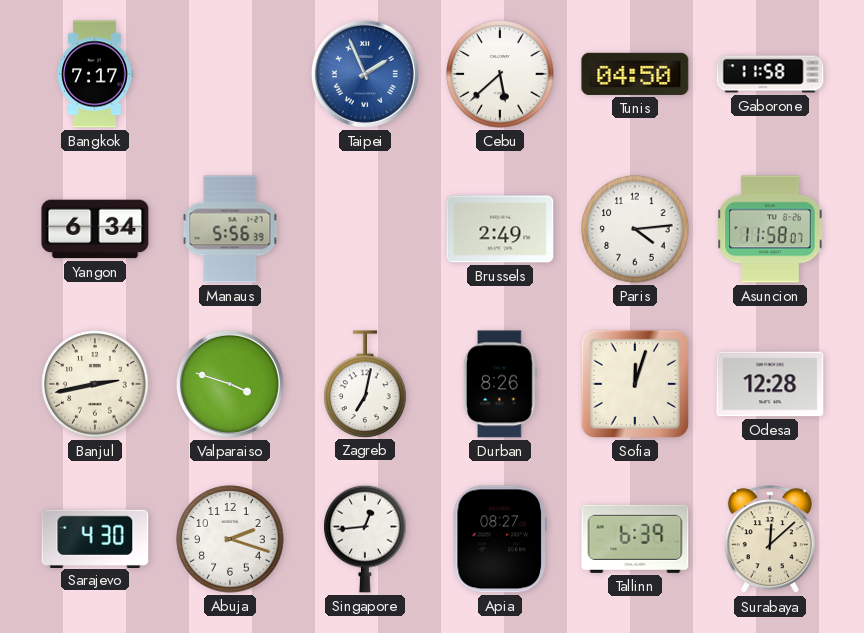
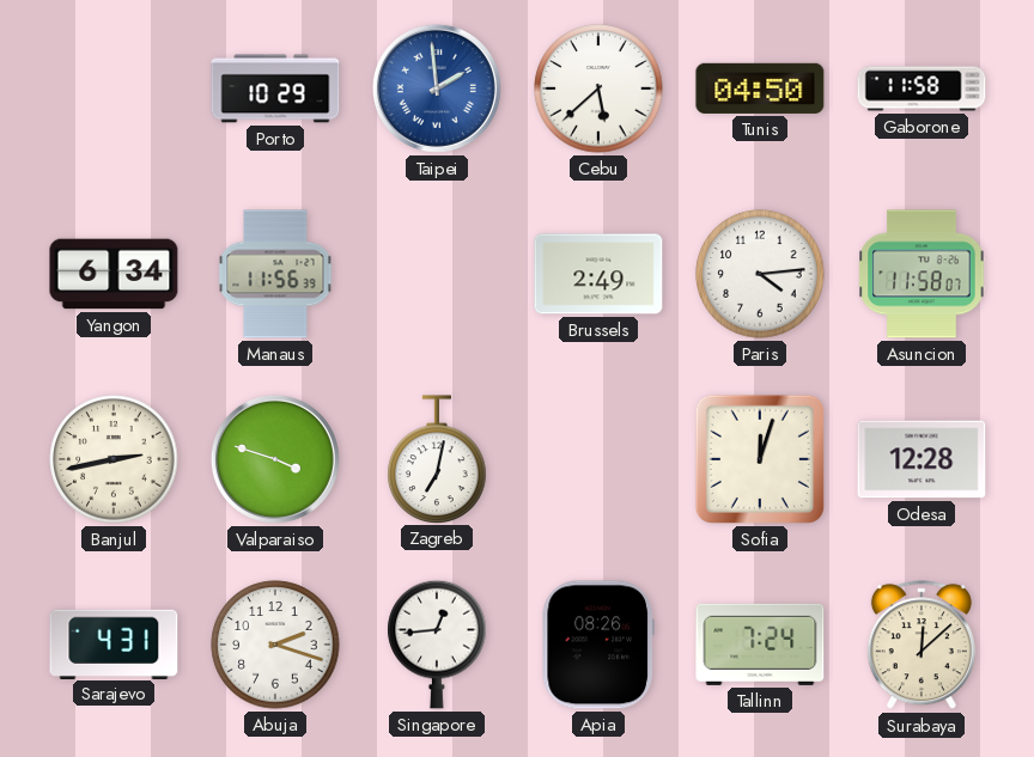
Bangkok: 7:17 -> none (95, 74)
Porto: none -> 10:29 (275, 88)
Taipei: 1:56 -> 1:59 (437, 88)
Manaus: 5:56 -> 11:56 (275, 274)
Durban: 8:26 -> none (500, 384)
Sarajevo: 4:30 -> 4:31 (114, 643)
Apia: 08:27 -> 08:26 (598, 645)
Tallinn: 6:39 -> 7:24 (760, 645)
